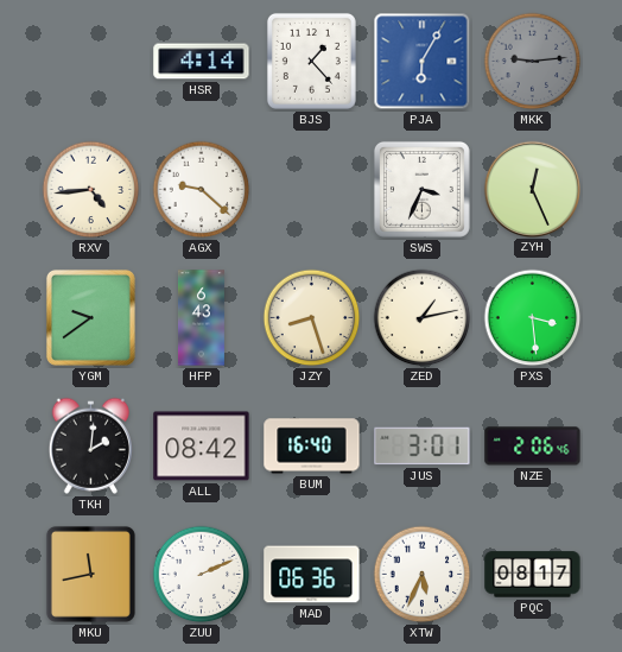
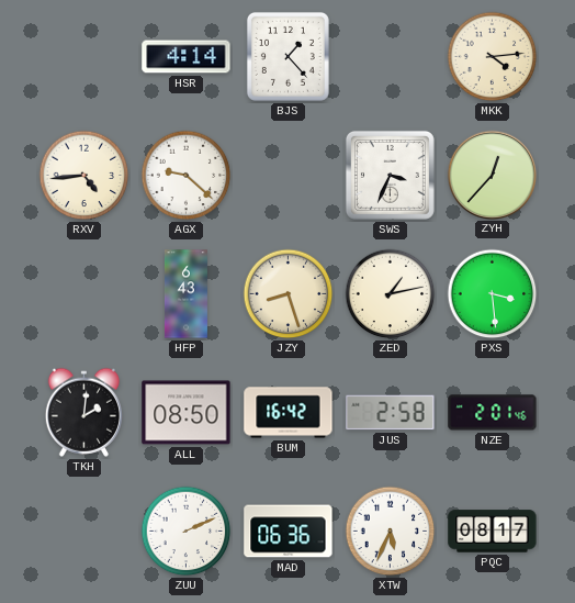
PJA: 6:05 -> none (423, 62)
MKK: 9:14 -> 4:14 (493, 57)
MKK dial: grey -> cream (493, 57)
ZYH: 12:26 -> 12:37 (492, 175)
YGM: 9:39 -> none (90, 317)
ALL: 08:42 -> 08:50 (187, 413)
BUM: 16:40 -> 16:42 (289, 413)
JUS: 3:01 -> 2:58 (391, 413)
NZE: 2:06 -> 2:01 (493, 413)
MKU: 11:43 -> none (90, 574)
